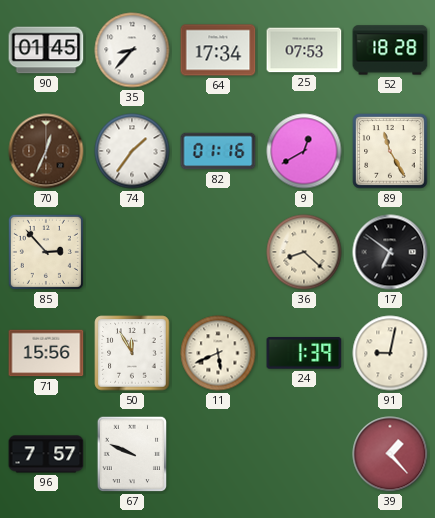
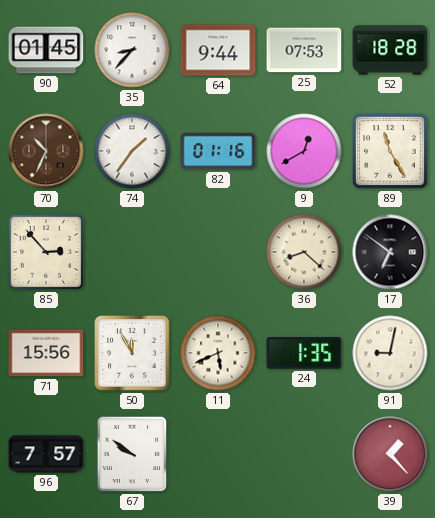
64: 17:34 -> 9:44 (218, 50)
70: 12:34 -> 10:34 (46, 151)
24: 1:39 -> 1:35 (304, 353)
67: 9:49 -> 9:51 (132, 454)
